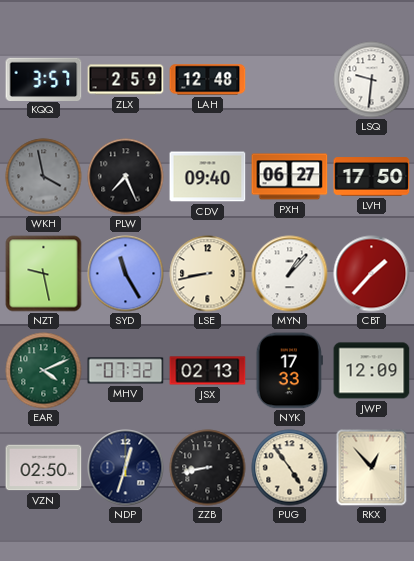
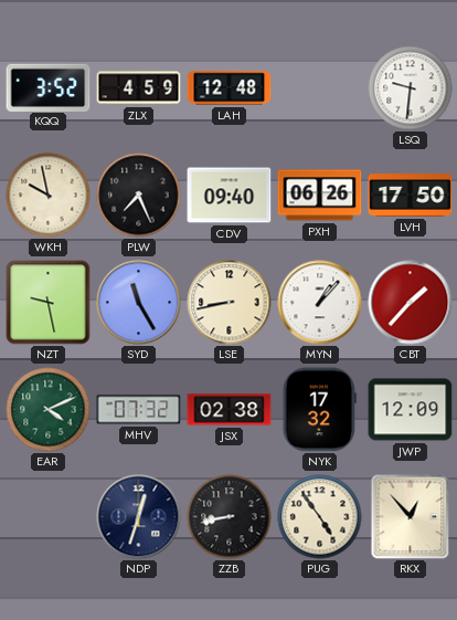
KQQ: 3:57 -> 3:52 (49, 87)
ZLX: 2:59 -> 4:59 (139, 88)
WKH: 3:58 -> 9:58 (49, 196)
WKH dial: grey -> cream (49, 196)
PXH: 06:27 -> 06:26 (320, 196)
JSX: 02:13 -> 02:38 (230, 410)
NYK: 17:33 -> 17:32 (319, 410)
VZN: 02:50 -> none (44, 468)
